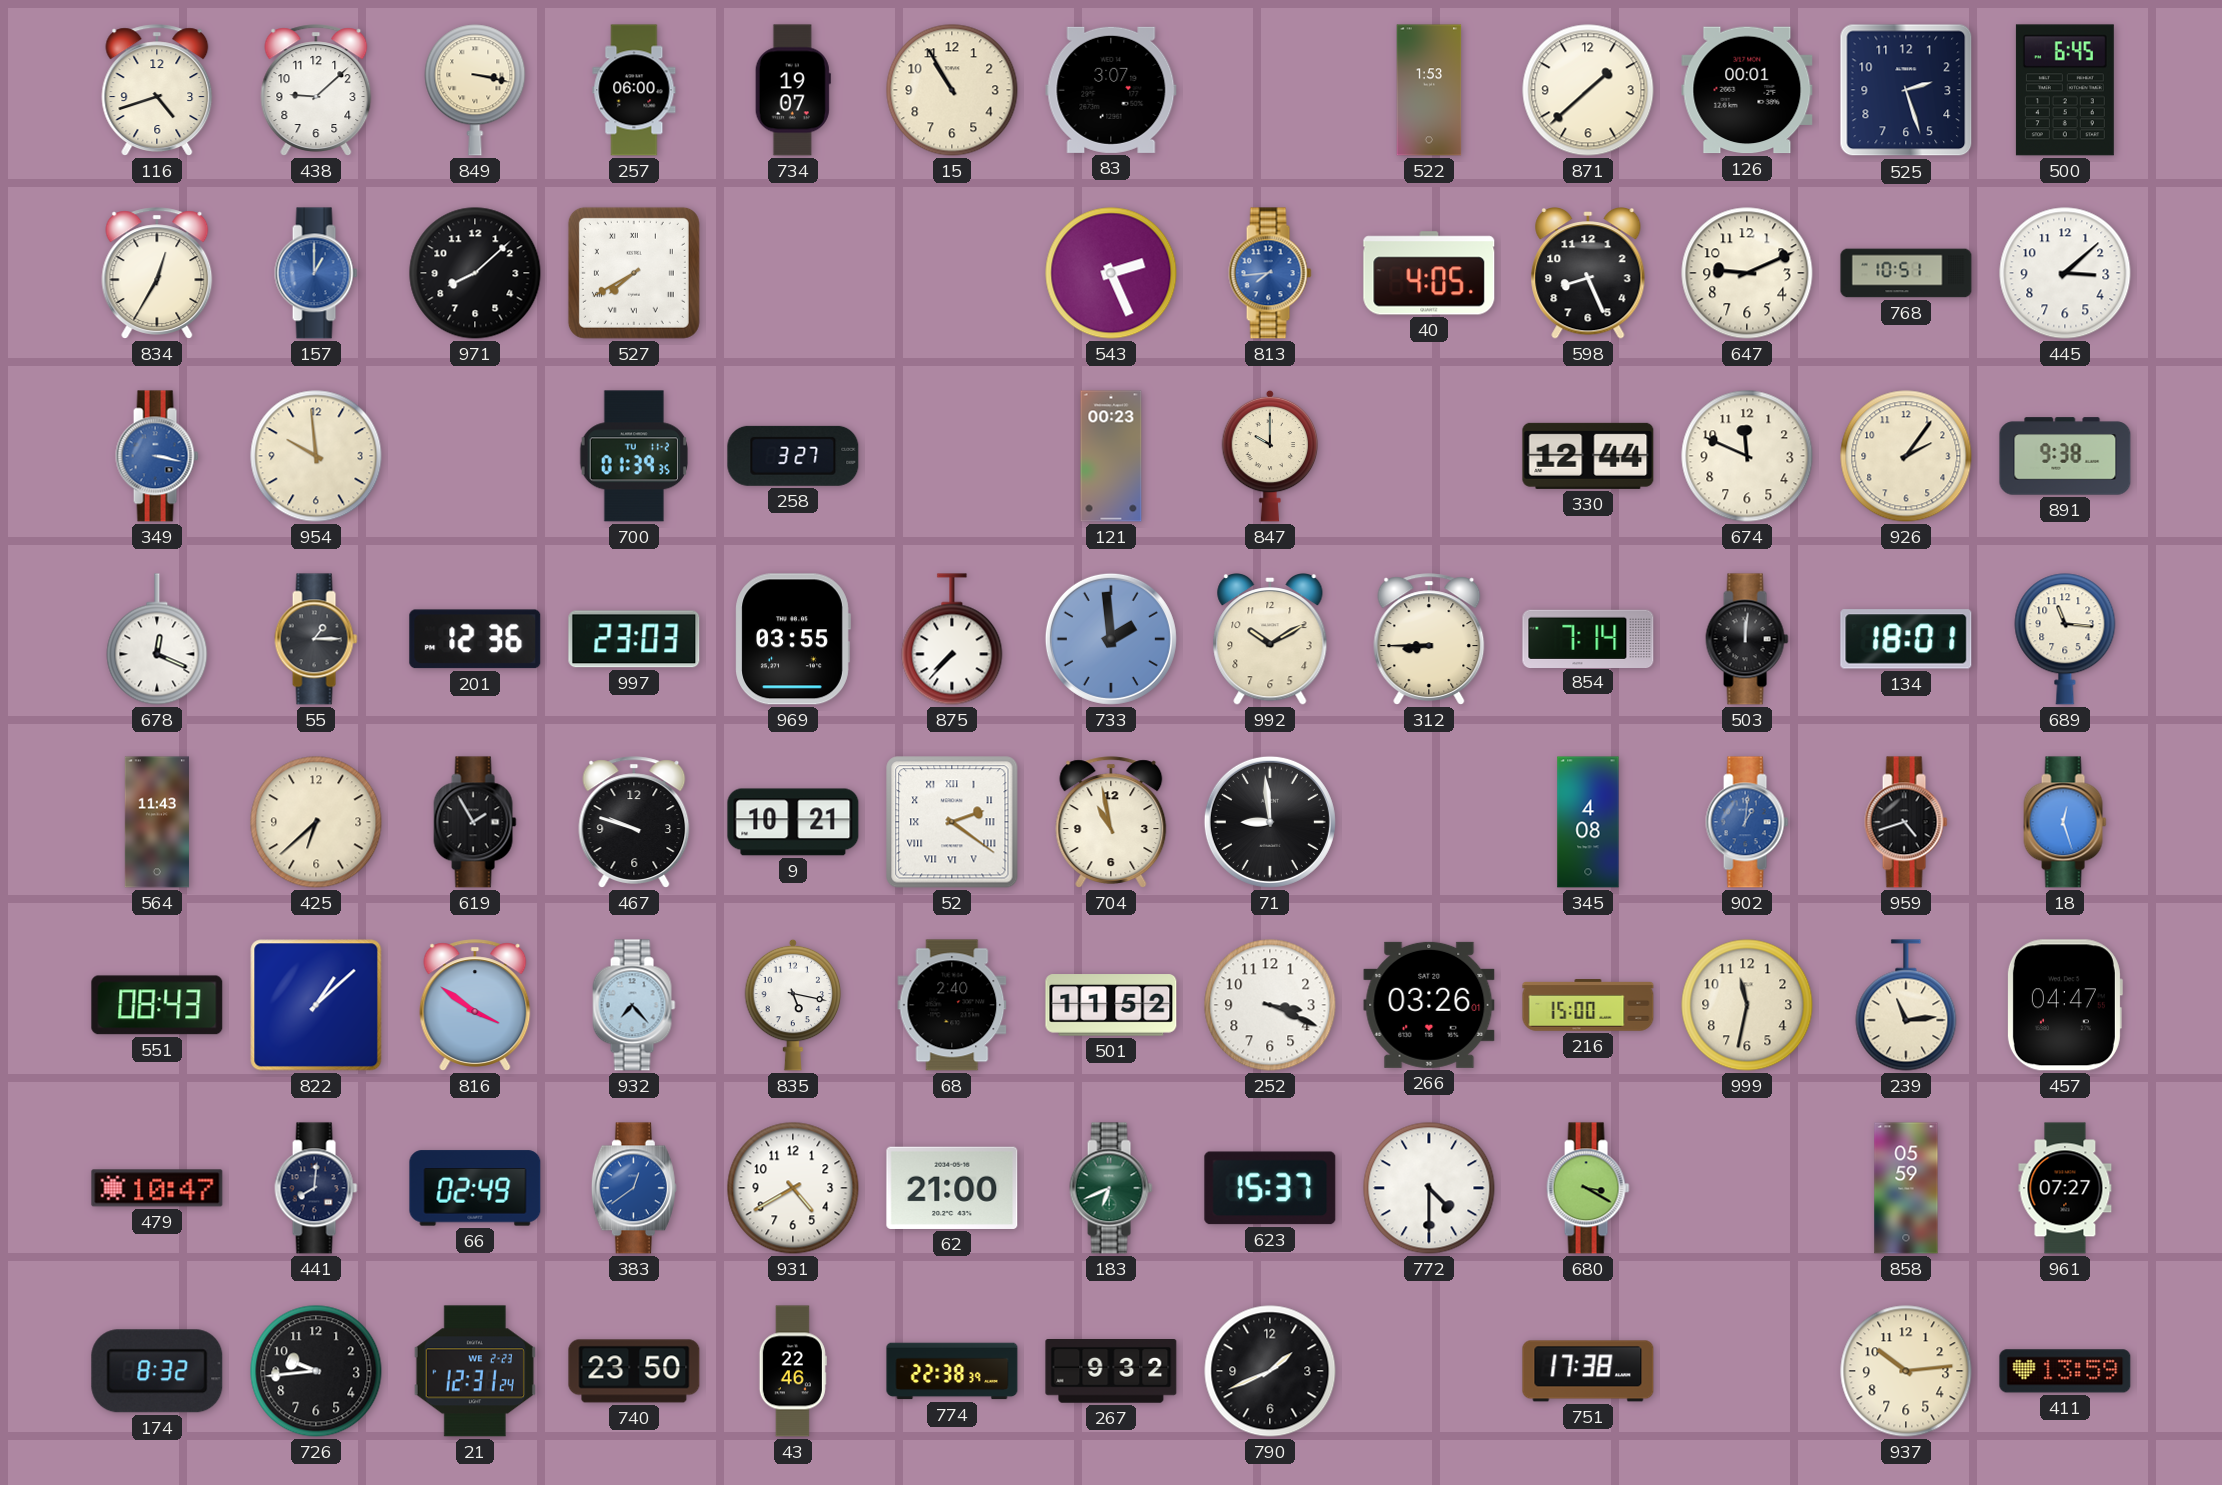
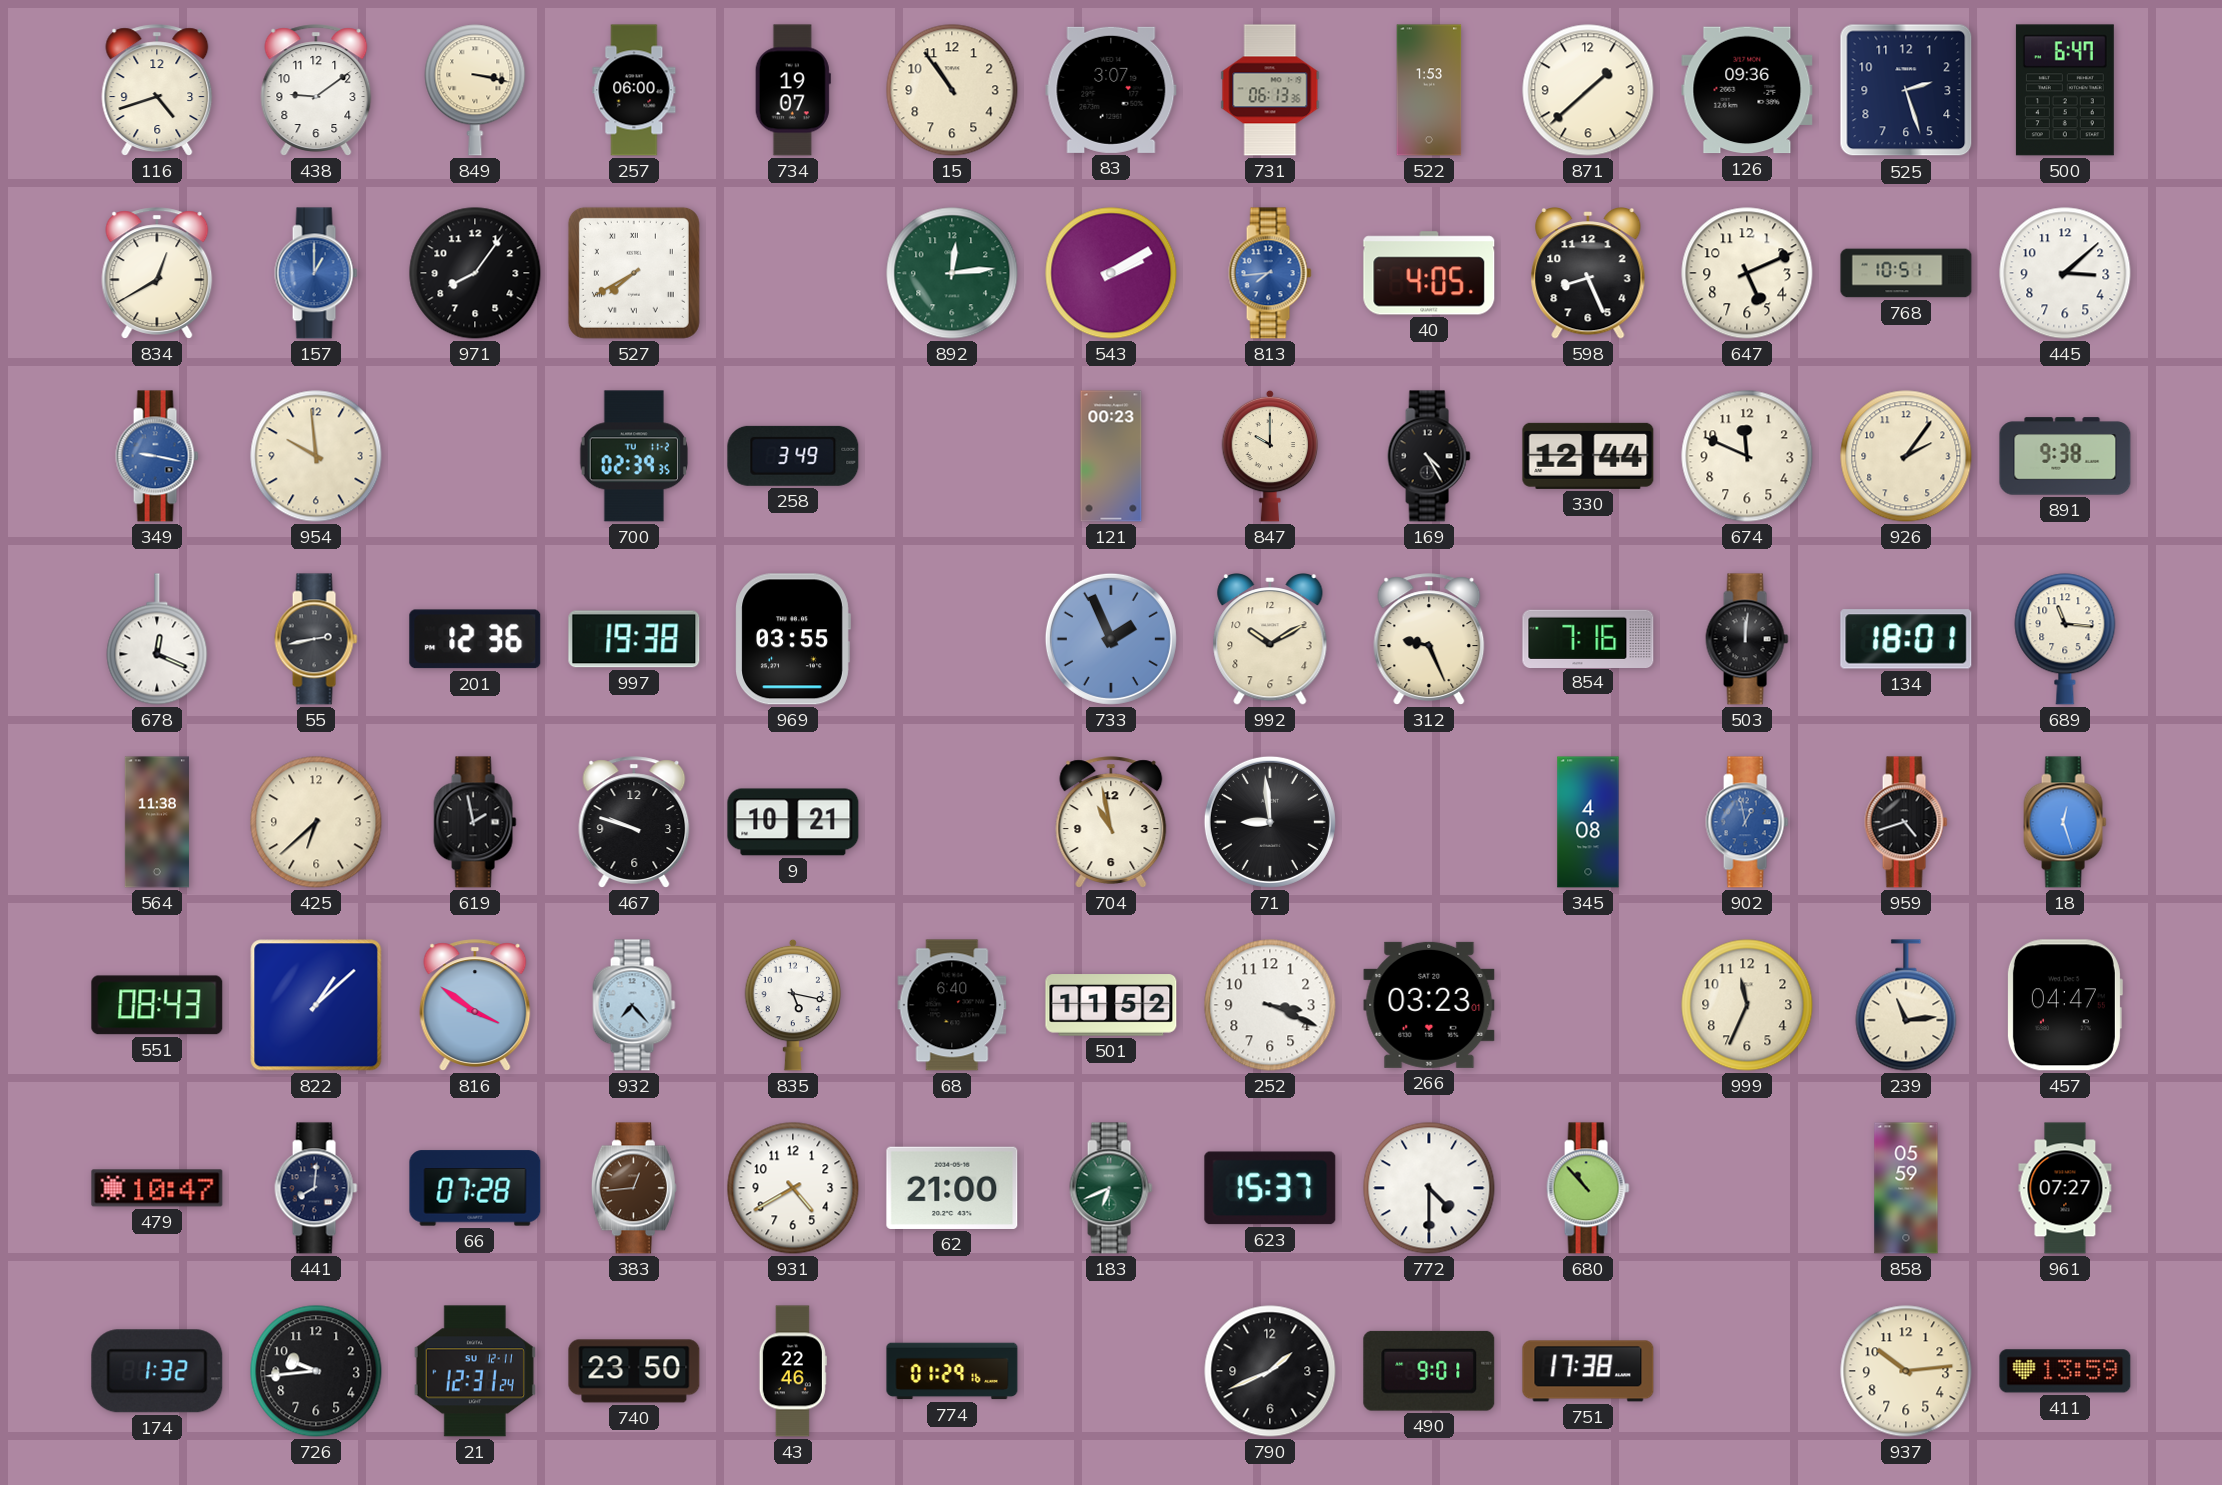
438: 9:08 -> 9:09 (316, 90)
15: 10:55 -> 10:54 (952, 90)
731: none -> 06:13 (1270, 90)
126: 00:01 -> 09:36 (1747, 90)
500: 6:45 -> 6:47 (2065, 90)
834: 12:35 -> 12:40 (157, 273)
971: 8:08 -> 8:06 (475, 273)
892: none -> 12:14 (952, 273)
543: 2:26 -> 2:10 (1111, 273)
647: 9:11 -> 5:11 (1747, 273)
349: 3:17 -> 9:17 (157, 456)
700: 01:39 -> 02:39 (633, 456)
258: 3:27 -> 3:49 (793, 456)
169: none -> 4:25 (1429, 456)
55: 1:15 -> 2:43 (316, 639)
997: 23:03 -> 19:38 (634, 639)
875: 7:37 -> none (952, 639)
733: 1:59 -> 1:56 (1111, 639)
312: 8:45 -> 9:26 (1429, 639)
854: 7:14 -> 7:16 (1588, 638)
564: 11:43 -> 11:38 (157, 822)
619: 1:55 -> 1:58 (475, 822)
52: 2:21 -> none (952, 822)
902: 1:01 -> 12:58 (1747, 822)
68: 2:40 -> 6:40 (952, 1005)
266: 03:26 -> 03:23 (1429, 1005)
216: 15:00 -> none (1588, 1005)
999: 11:32 -> 11:34 (1747, 1005)
66: 02:49 -> 07:28 (475, 1188)
383: 12:39 -> 12:44 (634, 1188)
383 dial: blue -> brown (634, 1188)
680: 3:20 -> 10:53 (1588, 1188)
174: 8:32 -> 1:32 (157, 1371)
21 date: WE 2-23 -> SU 12-11 (475, 1371)
774: 22:38 -> 01:29 (952, 1371)
267: 9:32 -> none (1111, 1372)
490: none -> 9:01 (1429, 1371)
